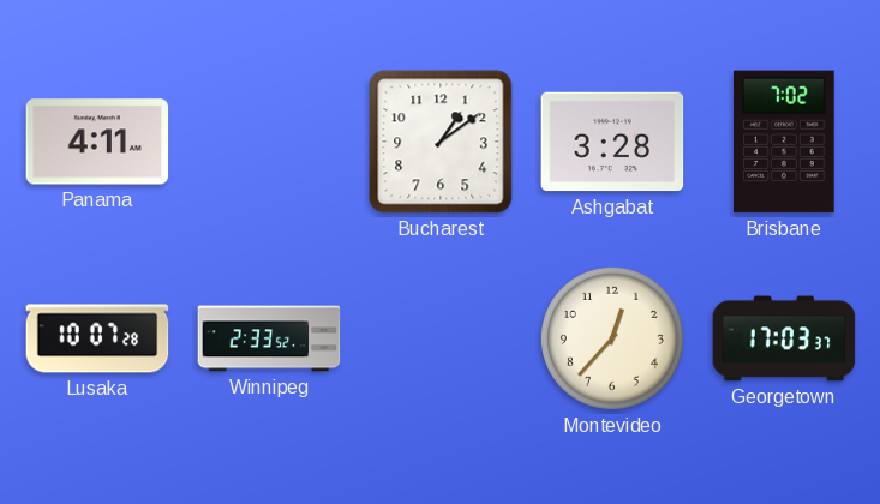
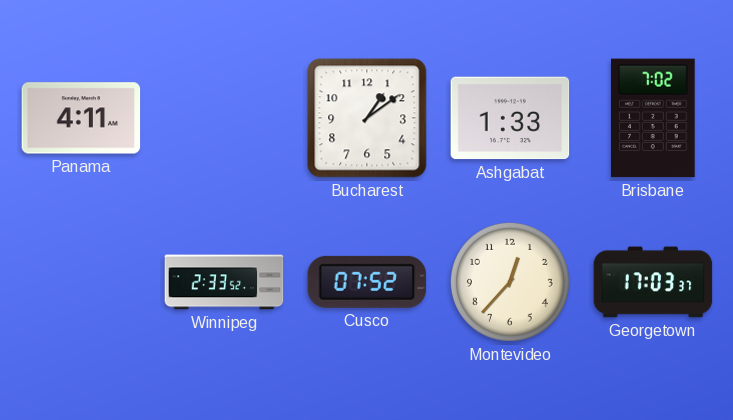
Ashgabat: 3:28 -> 1:33 (510, 118)
Lusaka: 10:07 -> none (97, 338)
Cusco: none -> 07:52 (367, 282)
